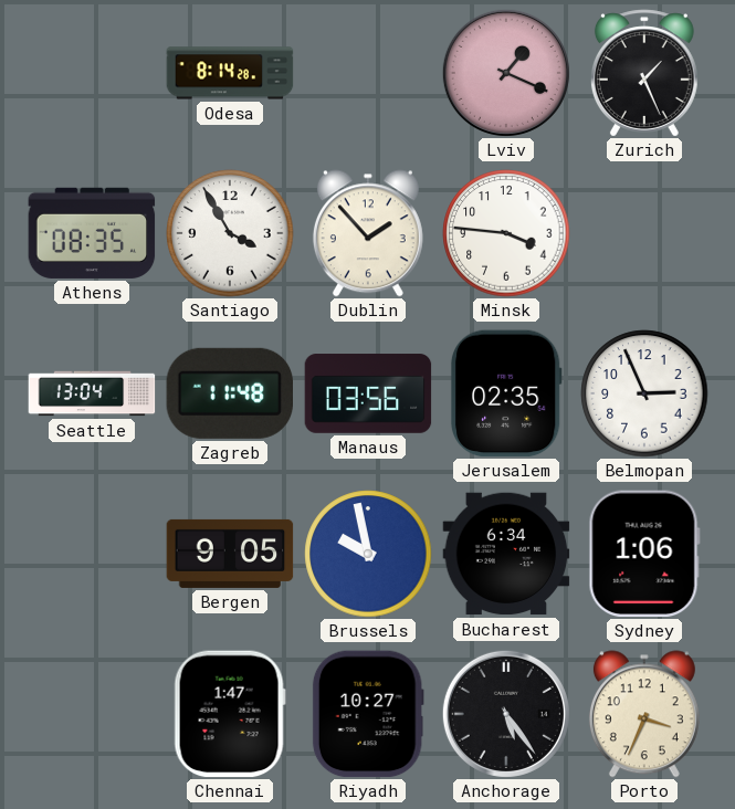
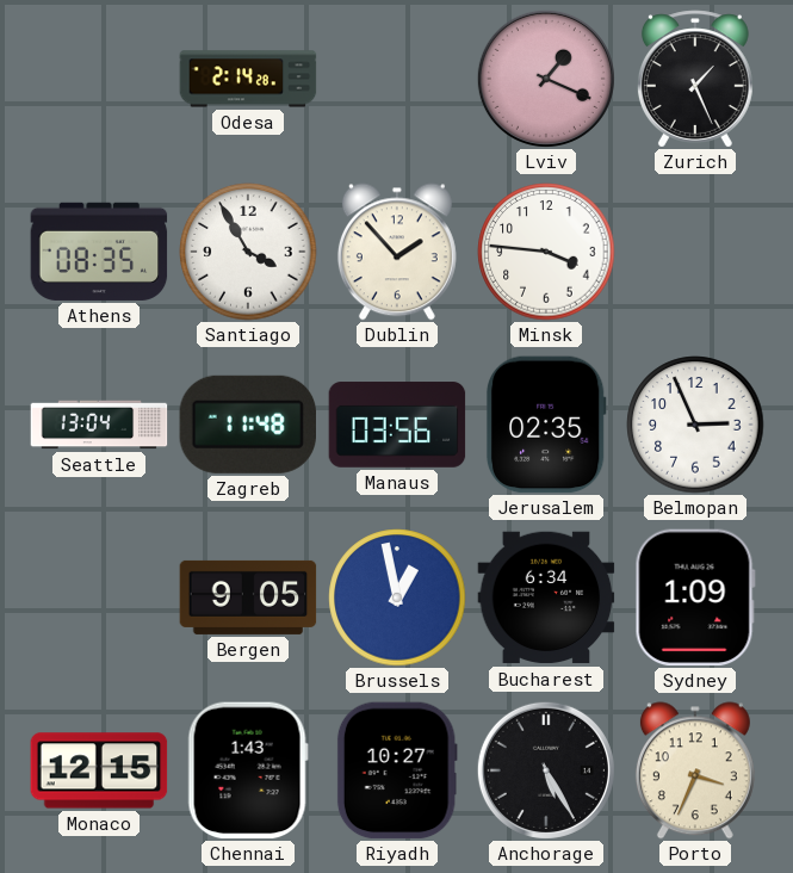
Odesa: 8:14 -> 2:14 (248, 79)
Brussels: 9:58 -> 12:58 (397, 598)
Sydney: 1:06 -> 1:09 (695, 598)
Monaco: none -> 12:15 (99, 770)
Chennai: 1:47 -> 1:43 (248, 770)
Anchorage: 5:24 -> 5:25 (546, 770)
